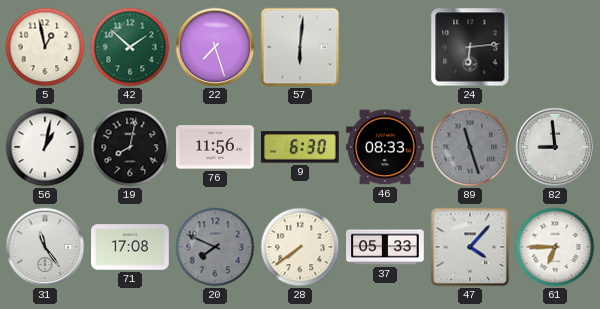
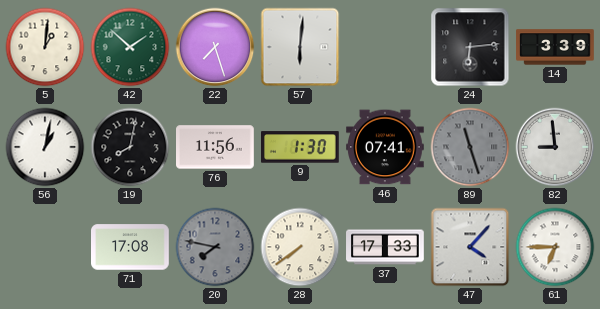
5: 12:58 -> 1:01 (45, 47)
14: none -> 3:39 (555, 47)
9: 6:30 -> 1:30 (301, 147)
46: 08:33 -> 07:41 (386, 147)
31: 11:24 -> none (45, 247)
20: 7:49 -> 7:47 (215, 247)
37: 05:33 -> 17:33 (385, 247)
